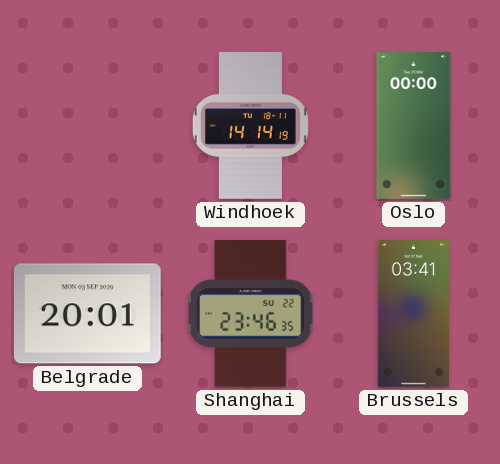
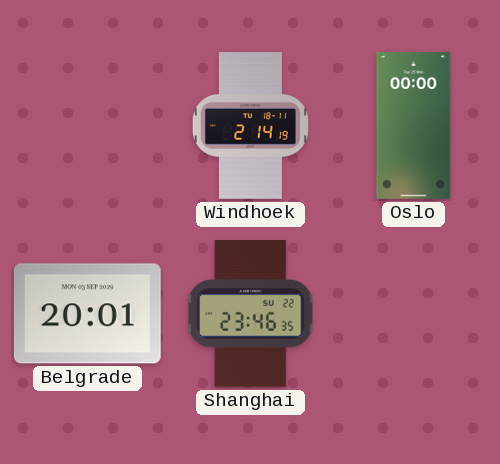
Windhoek: 14:14 -> 2:14 (250, 126)
Brussels: 03:41 -> none (413, 314)
